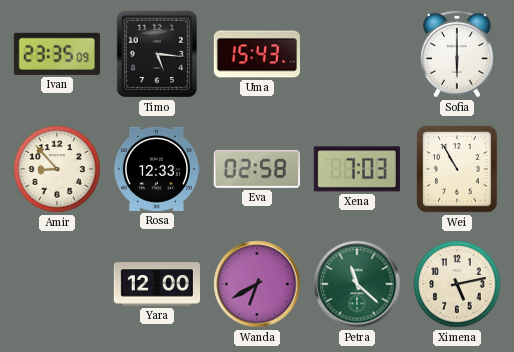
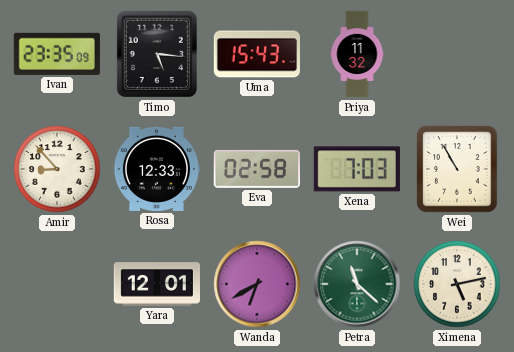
Priya: none -> 11:32 (357, 54)
Sofia: 6:00 -> none (457, 54)
Yara: 12:00 -> 12:01 (156, 284)
